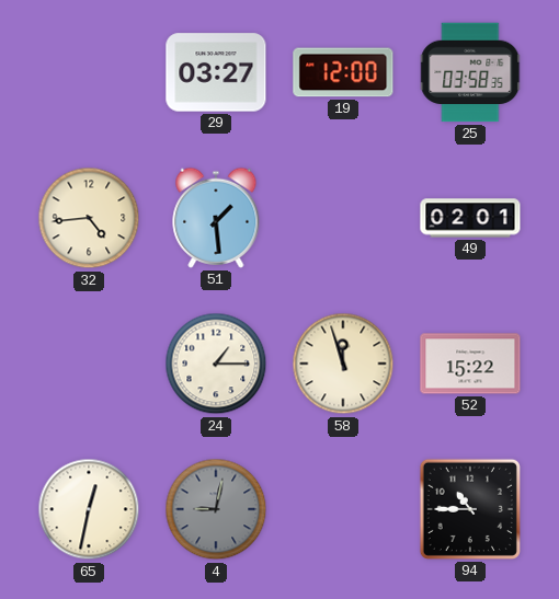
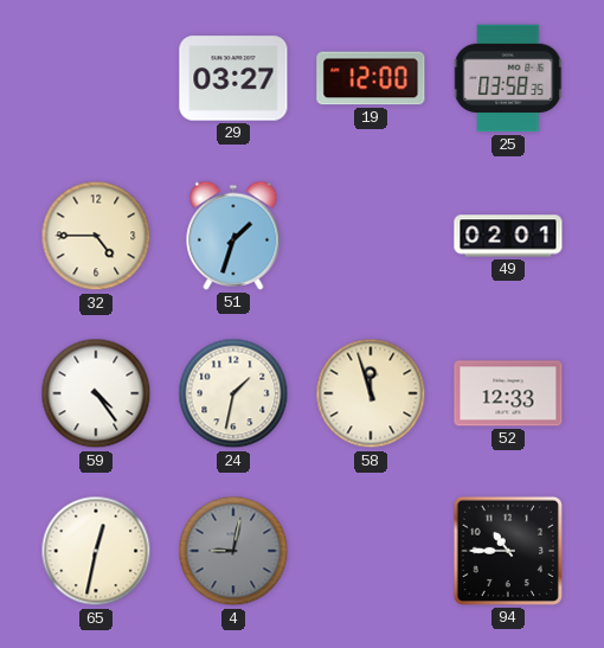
32: 4:44 -> 4:45 (96, 236)
51: 1:29 -> 1:33 (233, 236)
59: none -> 4:24 (96, 393)
24: 1:15 -> 1:32 (233, 393)
52: 15:22 -> 12:33 (508, 393)
